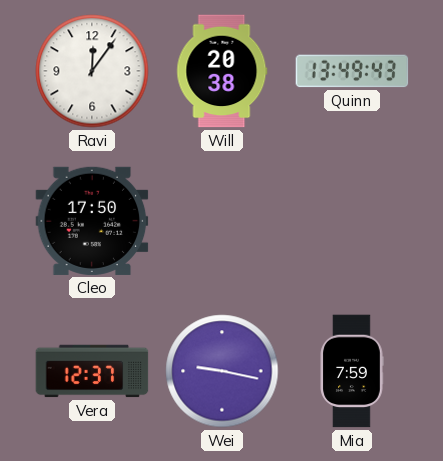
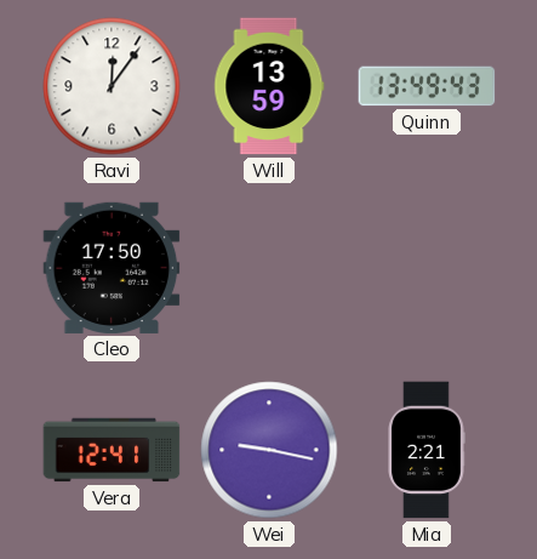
Will: 20:38 -> 13:59 (269, 86)
Vera: 12:37 -> 12:41 (112, 450)
Mia: 7:59 -> 2:21 (427, 450)
